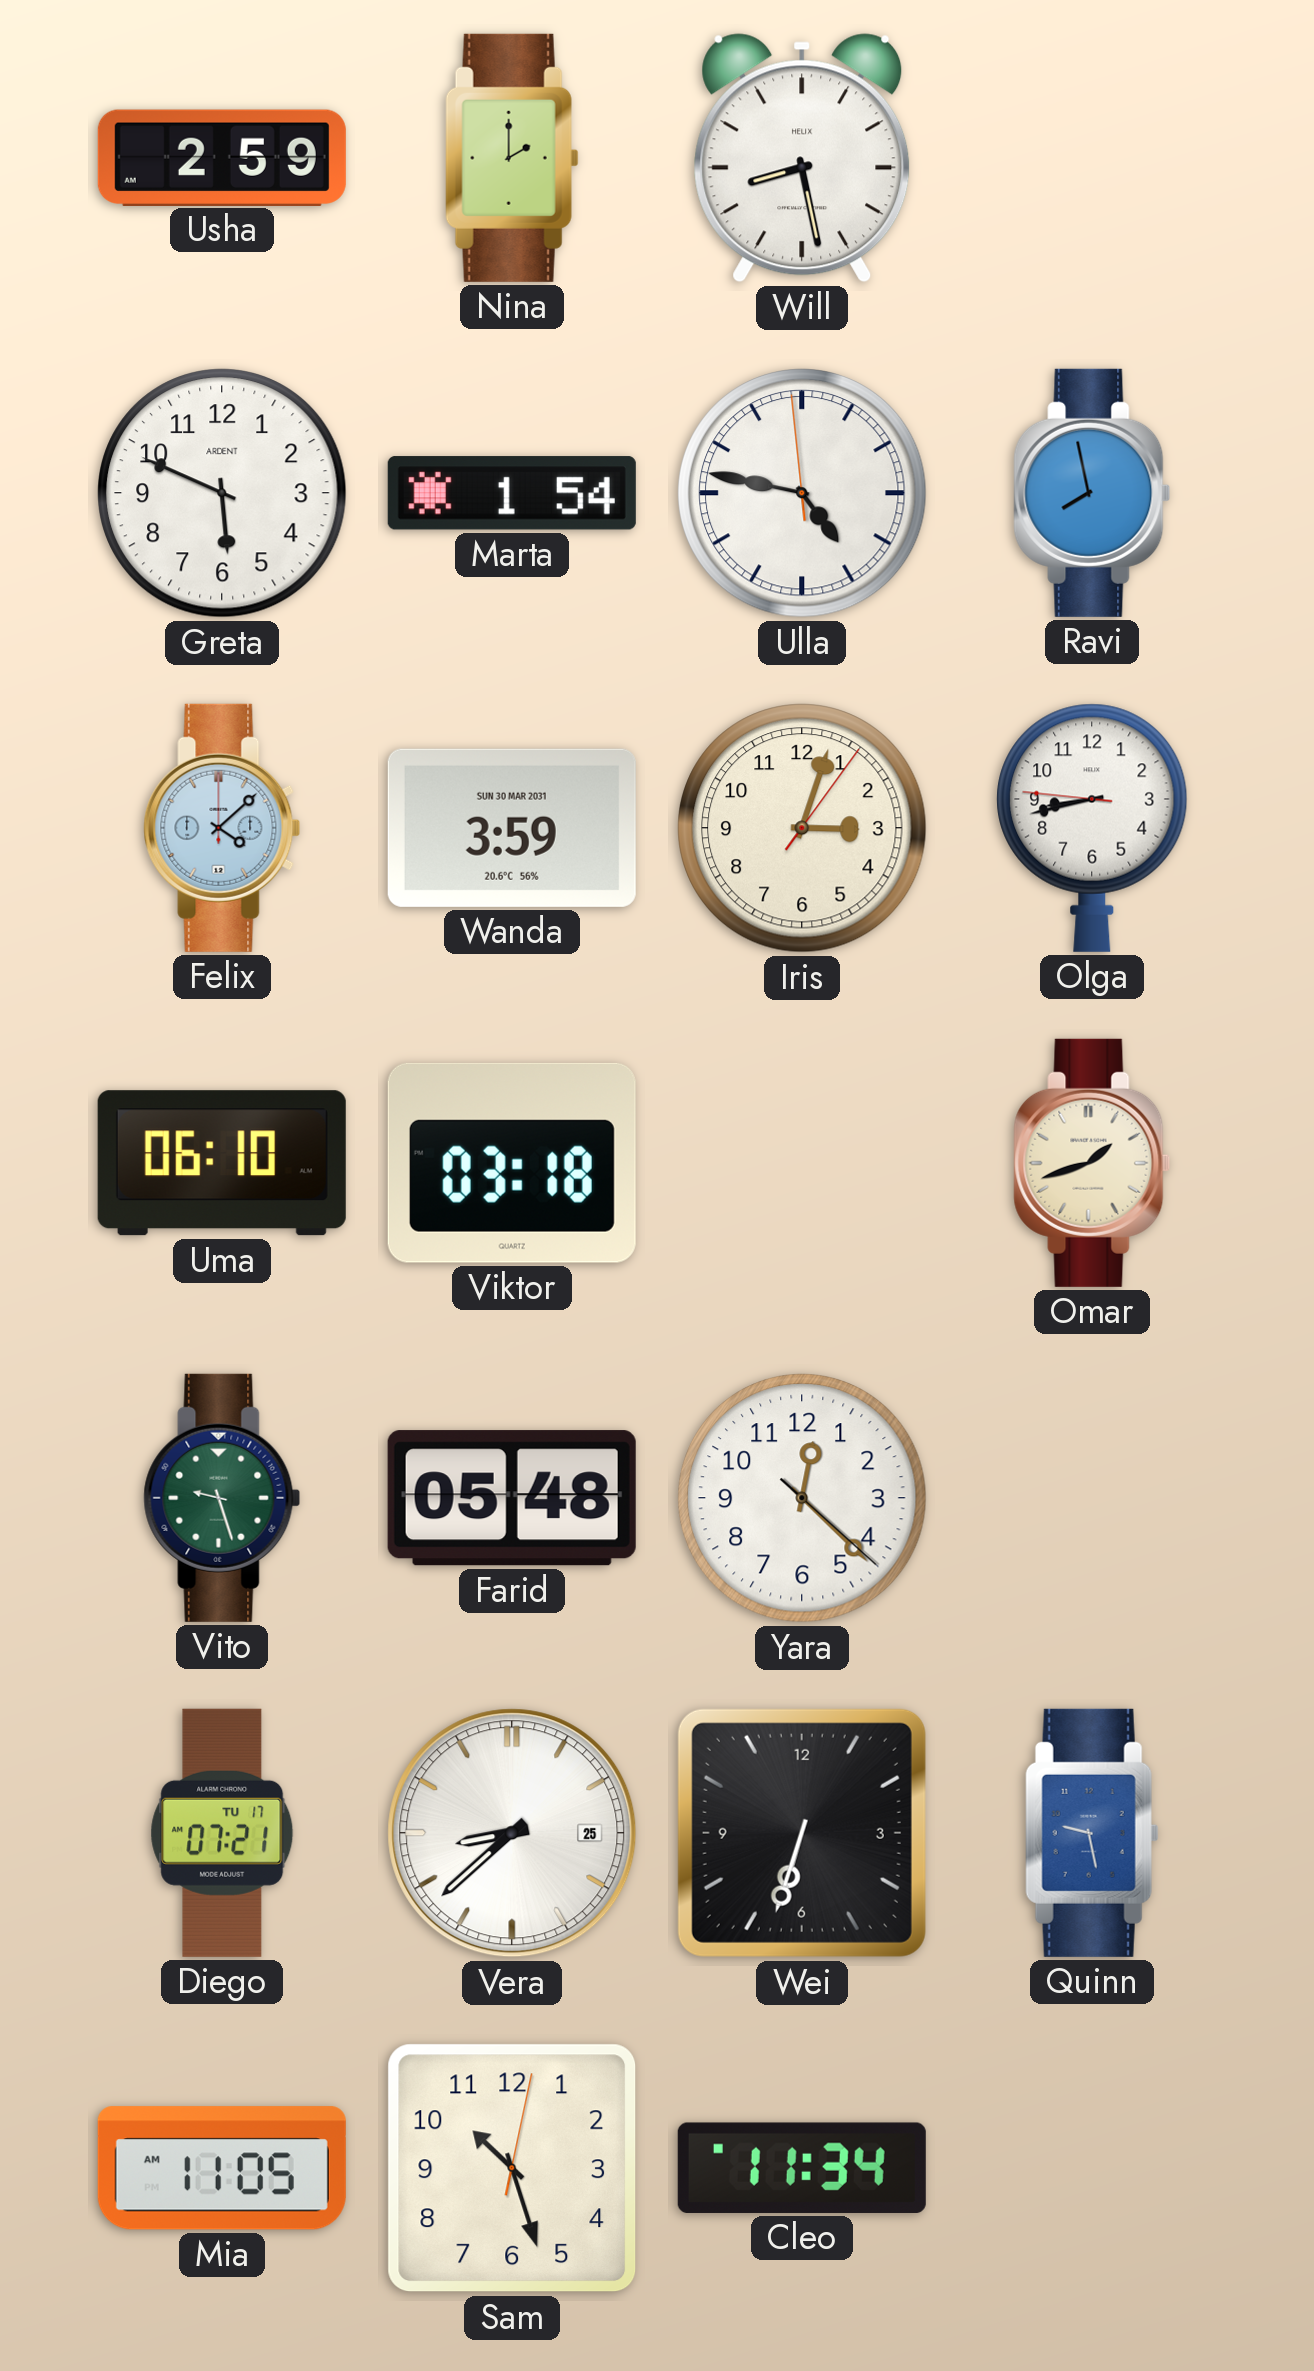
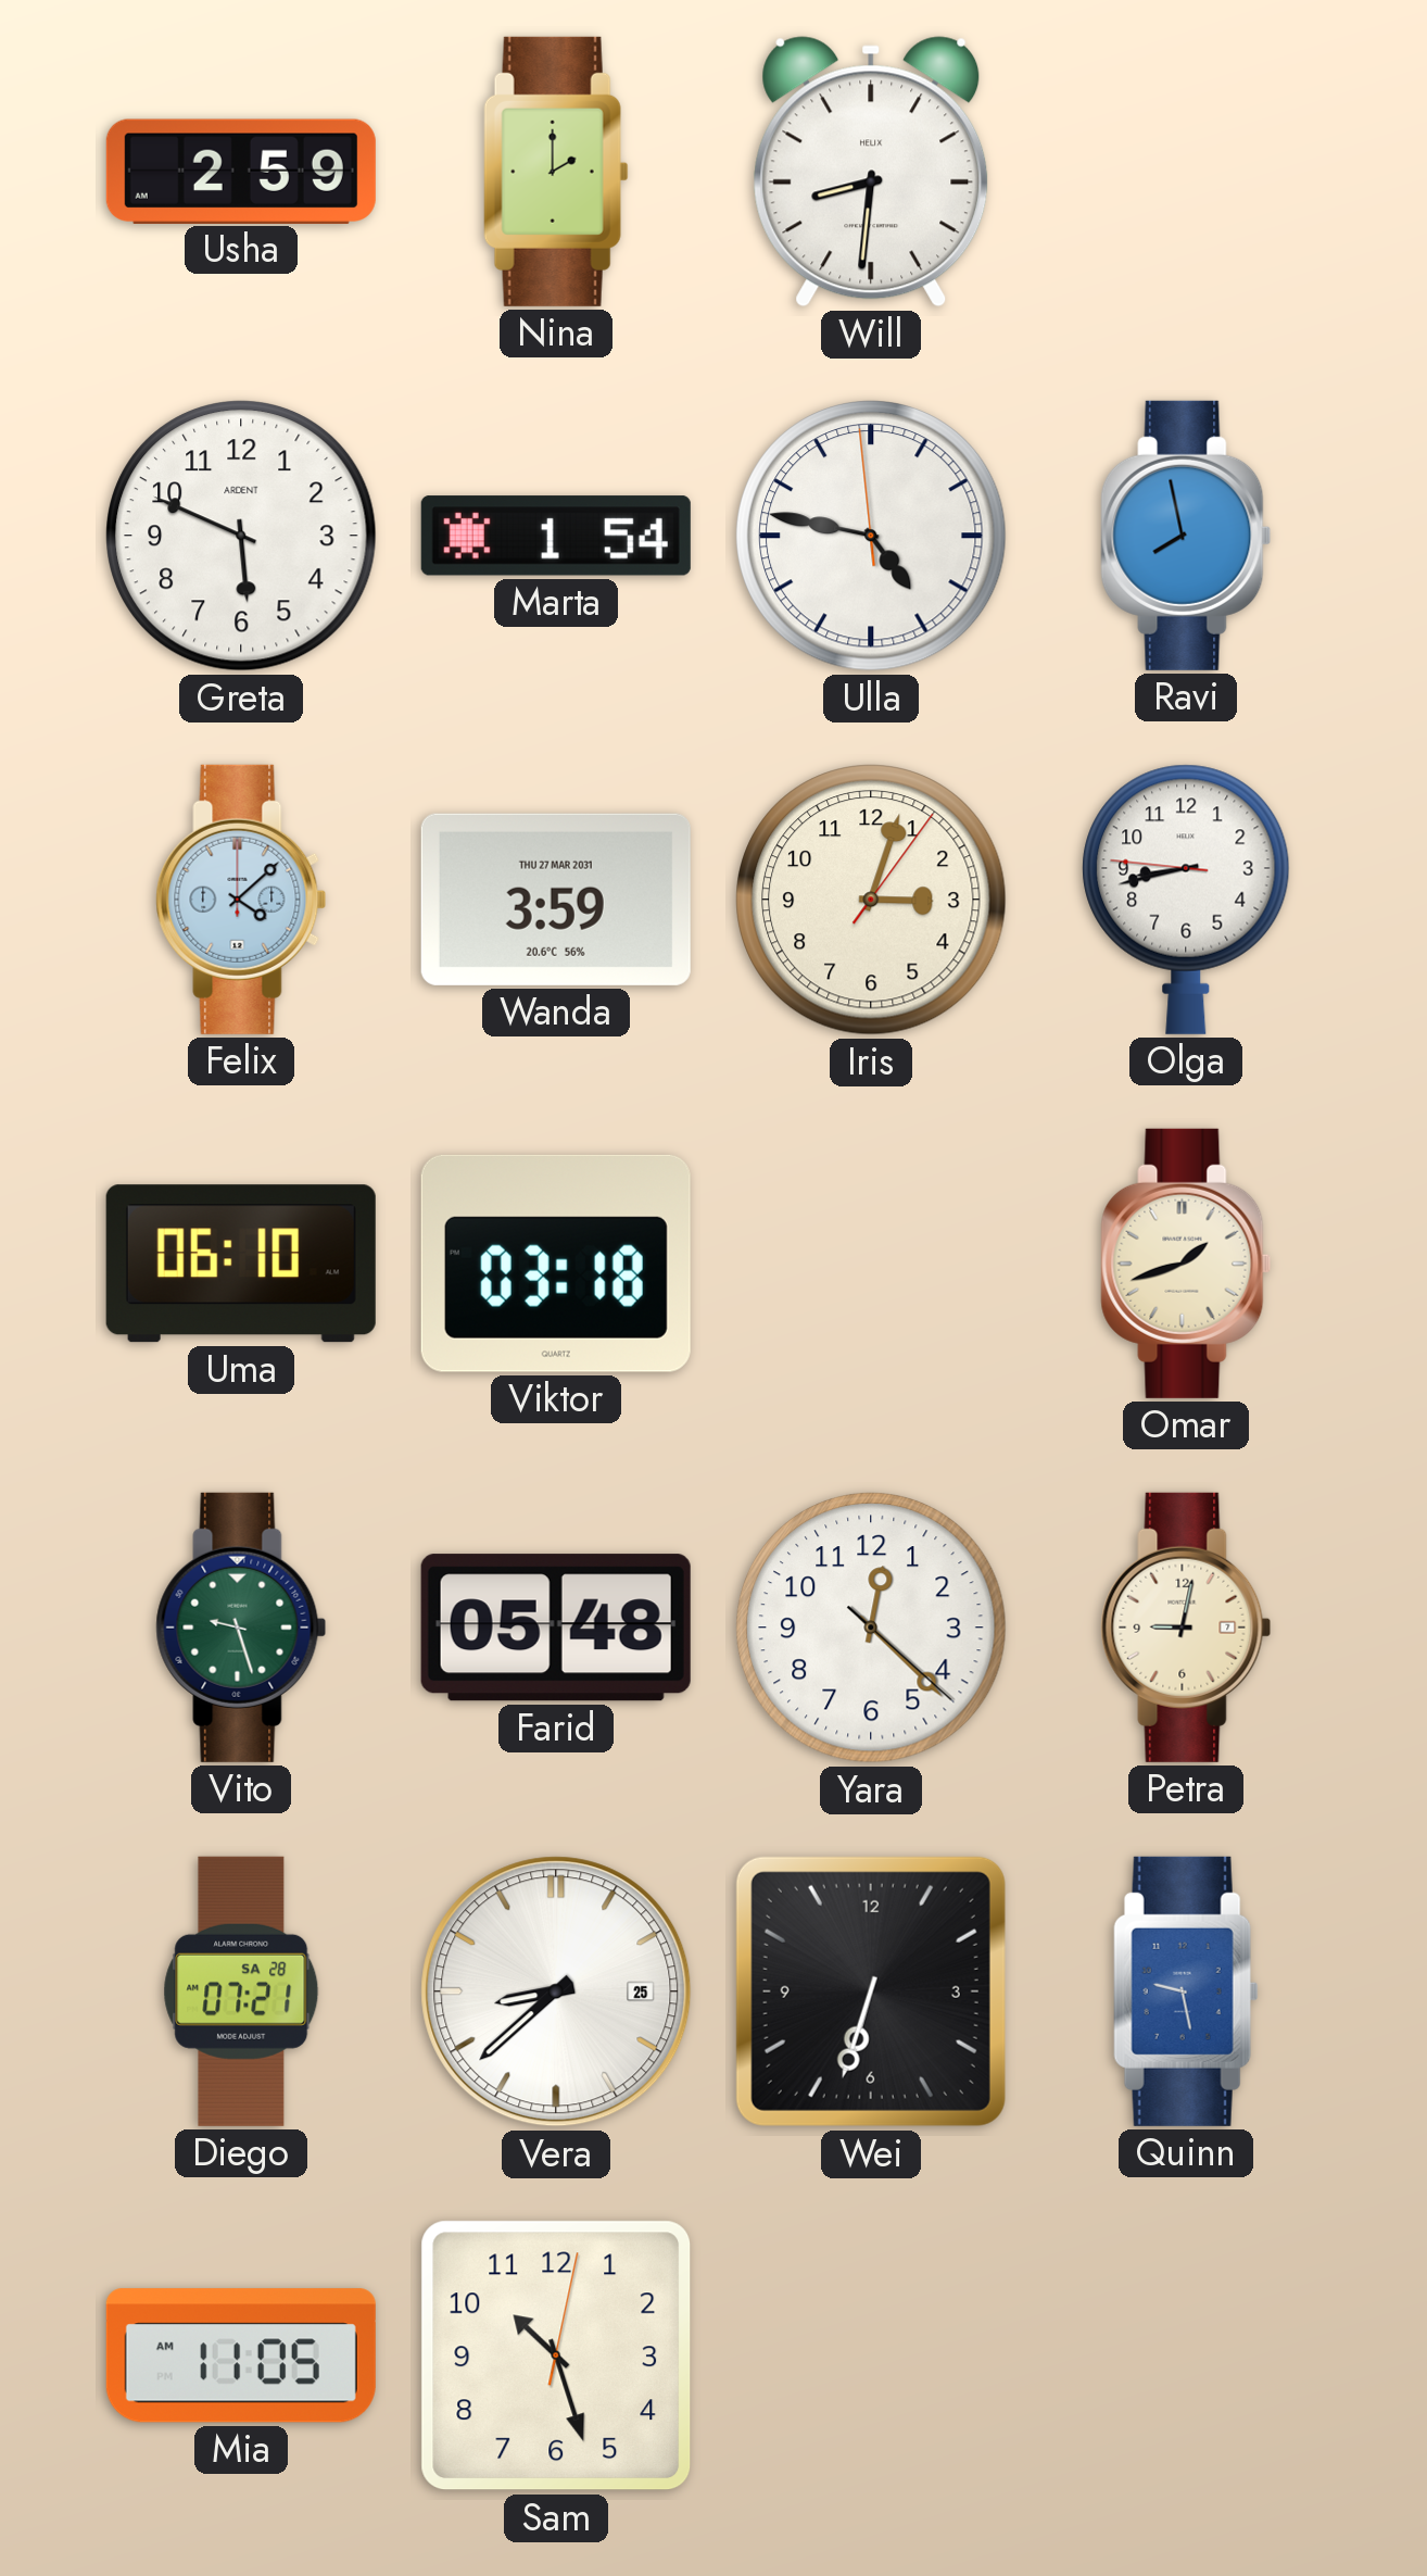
Will: 8:28 -> 8:31 (871, 172)
Wanda date: SUN 30 MAR 2031 -> THU 27 MAR 2031 (556, 900)
Petra: none -> 9:02 (1186, 1628)
Diego date: TU 17 -> SA 28 (241, 1991)
Cleo: 11:34 -> none (802, 2168)
